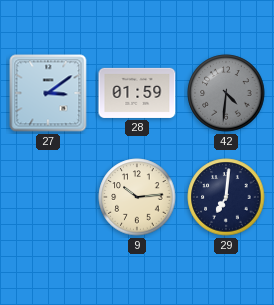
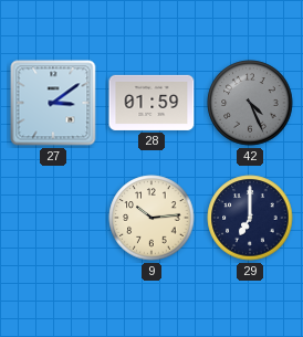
42: 4:31 -> 4:26 (250, 103)
29: 7:01 -> 7:00 (250, 218)
